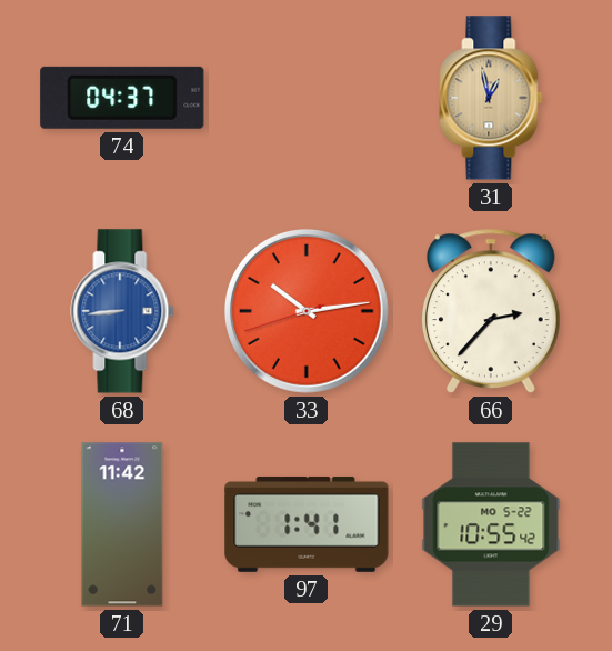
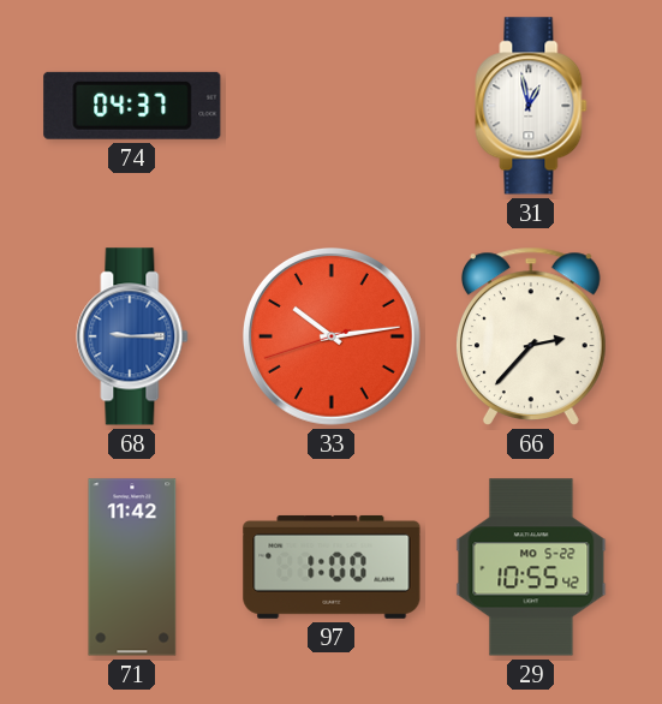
31 dial: champagne -> white (531, 106)
68: 8:44 -> 9:15 (132, 336)
97: 1:41 -> 1:00 (332, 567)
